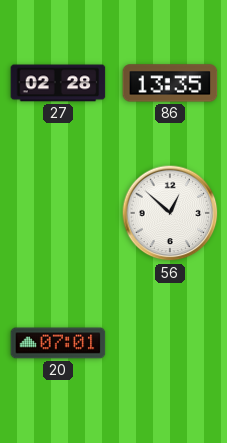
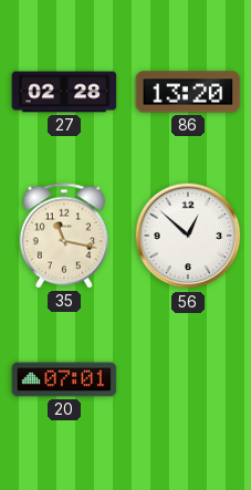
86: 13:35 -> 13:20 (188, 92)
35: none -> 11:17 (63, 236)
